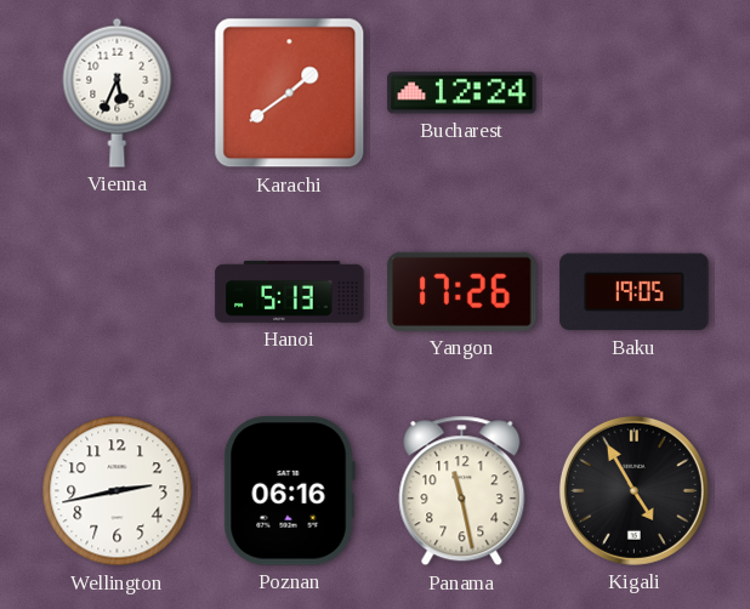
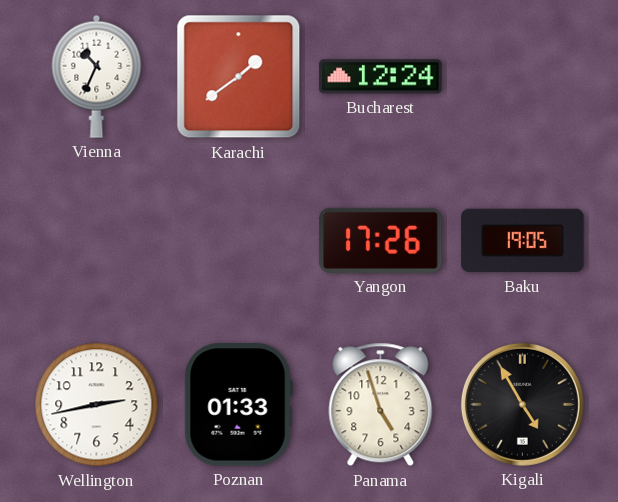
Vienna: 5:34 -> 10:34 (97, 76)
Hanoi: 5:13 -> none (290, 291)
Poznan: 06:16 -> 01:33 (238, 405)
Panama: 11:28 -> 4:57 (381, 405)
